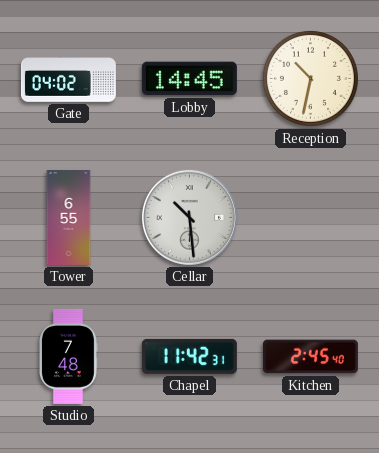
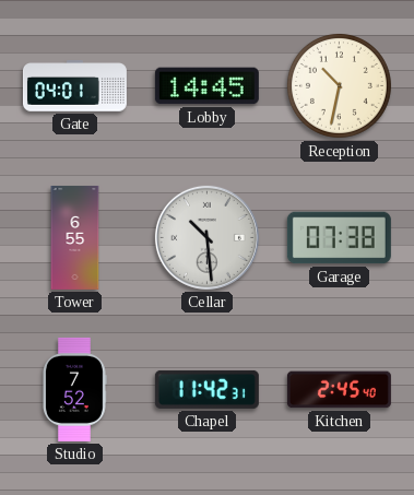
Gate: 04:02 -> 04:01 (74, 86)
Garage: none -> 07:38 (339, 238)
Studio: 7:48 -> 7:52 (75, 389)
